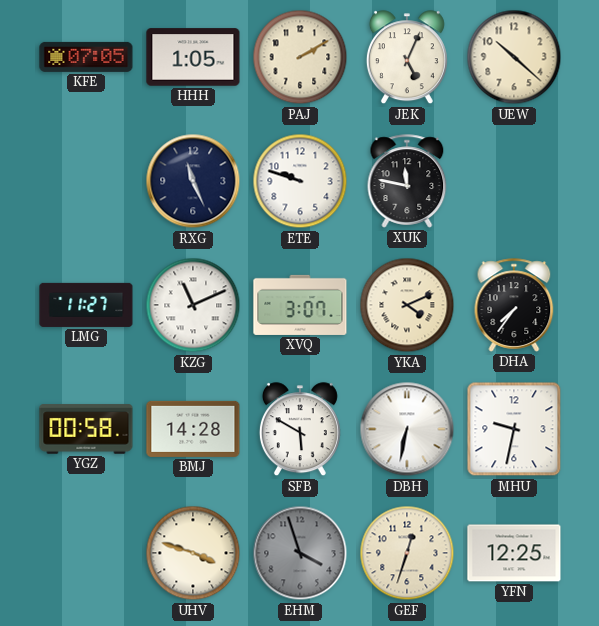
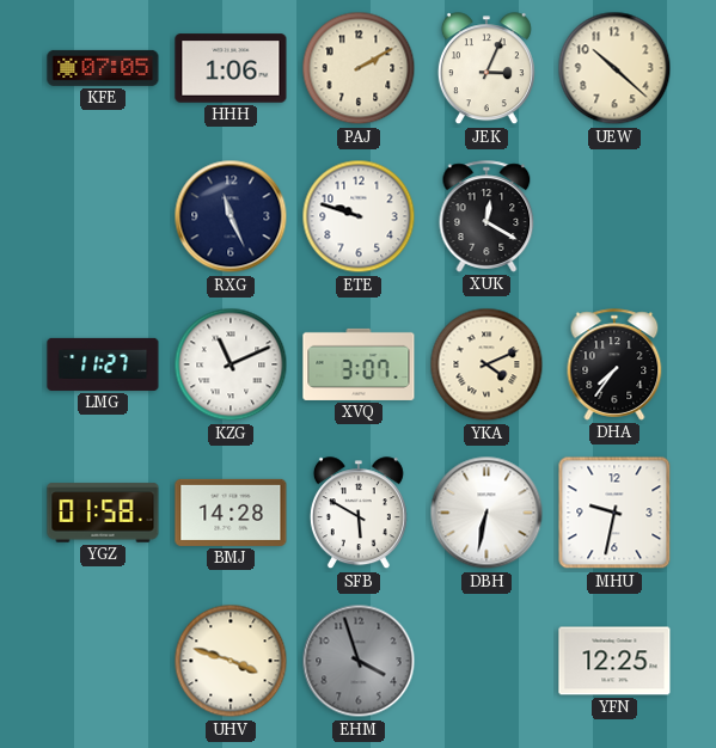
HHH: 1:05 -> 1:06 (231, 68)
JEK: 5:04 -> 3:04 (486, 69)
XUK: 11:47 -> 12:20 (486, 216)
YGZ: 00:58 -> 01:58 (103, 513)
GEF: 12:33 -> none (407, 553)
